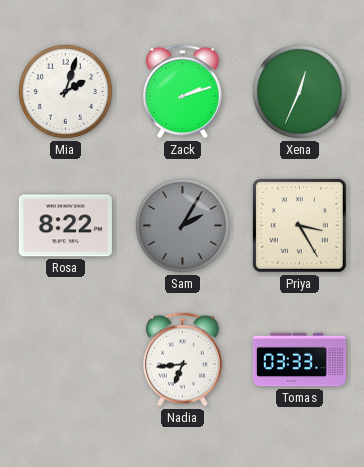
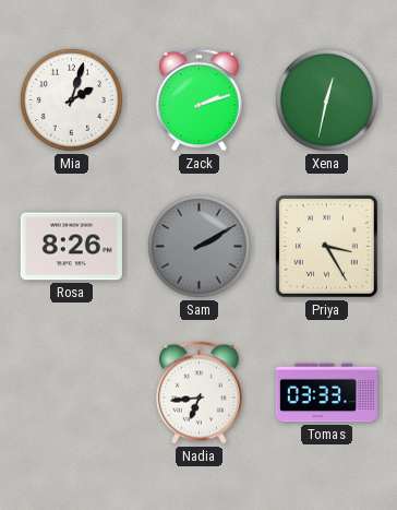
Xena: 12:34 -> 12:32 (326, 99)
Rosa: 8:22 -> 8:26 (71, 247)
Sam: 2:05 -> 2:10 (198, 246)
